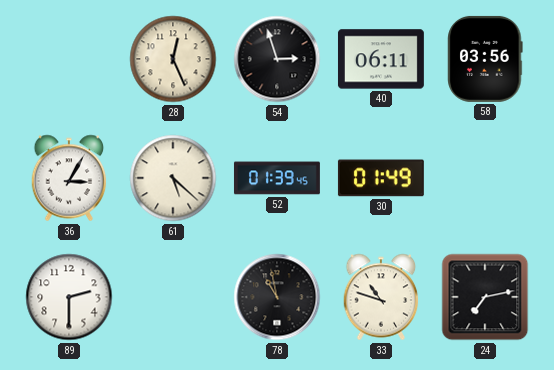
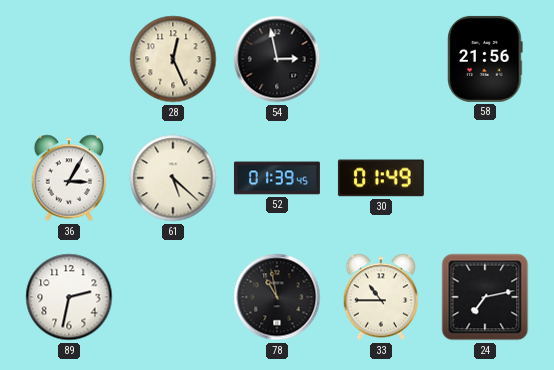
54: 2:57 -> 2:58 (277, 59)
40: 06:11 -> none (381, 59)
58: 03:56 -> 21:56 (485, 59)
89: 2:30 -> 2:32 (69, 297)
33: 10:48 -> 10:45 (381, 297)
